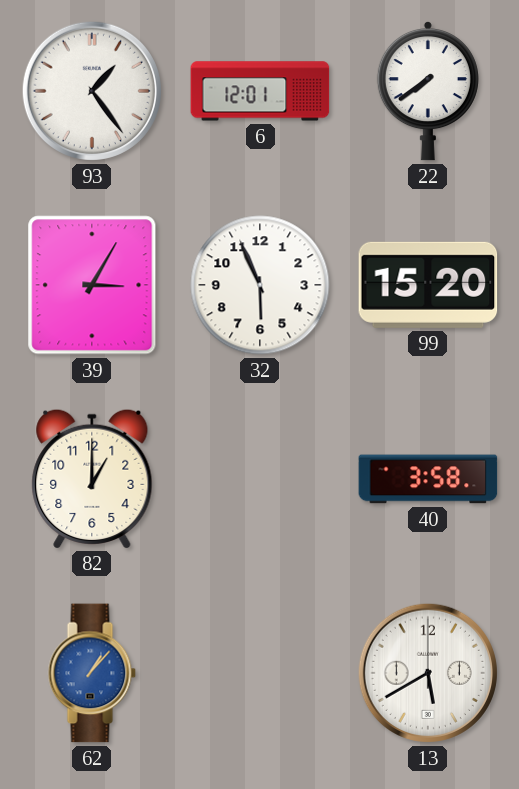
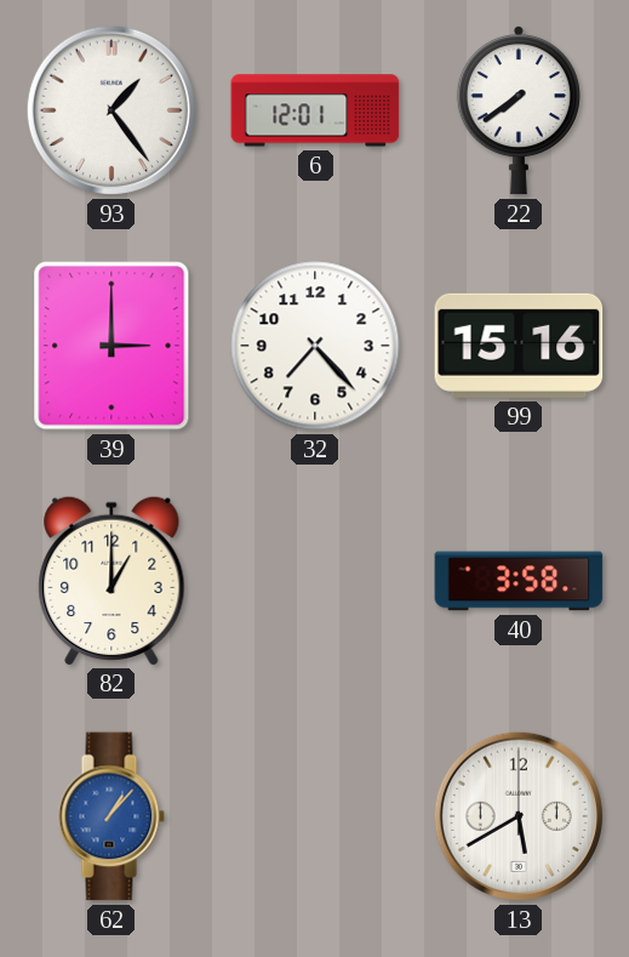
39: 3:05 -> 3:00 (111, 346)
32: 5:56 -> 7:23 (315, 346)
99: 15:20 -> 15:16 (519, 346)
